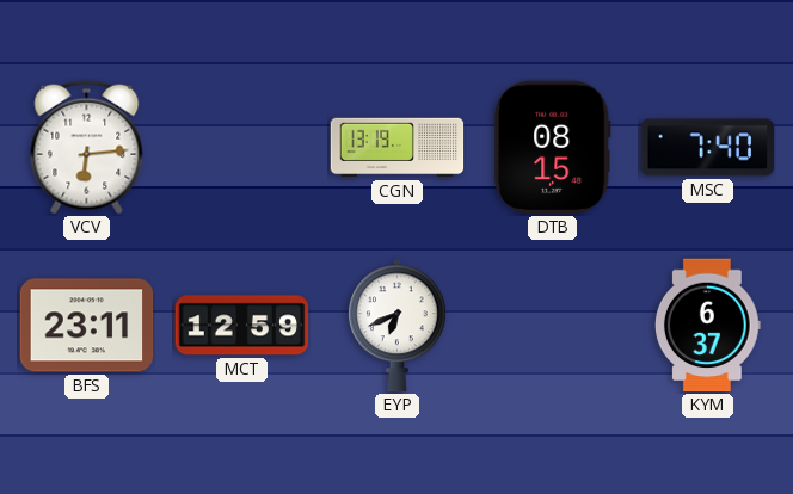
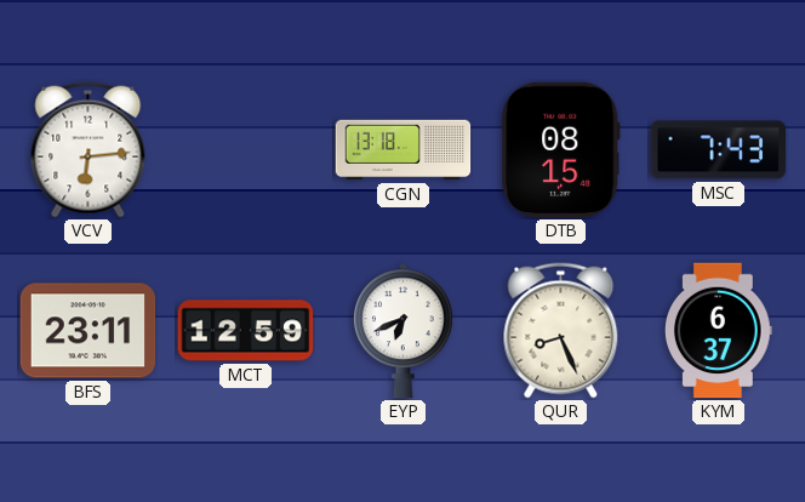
CGN: 13:19 -> 13:18 (404, 150)
MSC: 7:40 -> 7:43 (719, 150)
QUR: none -> 8:26 (561, 331)
